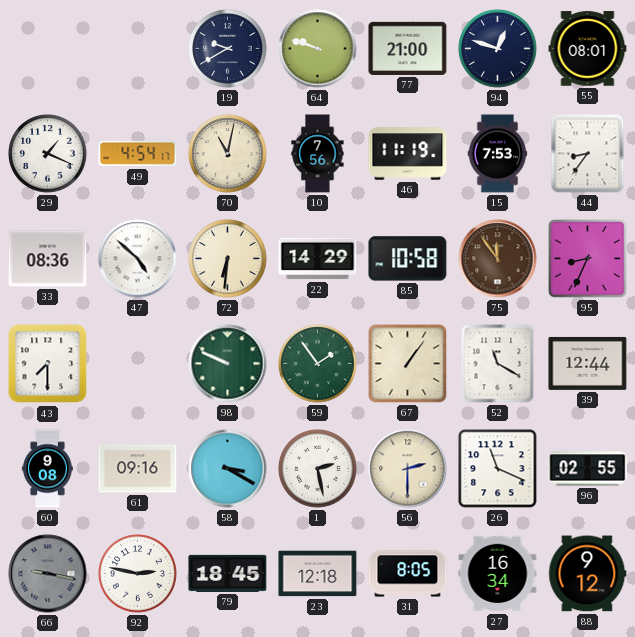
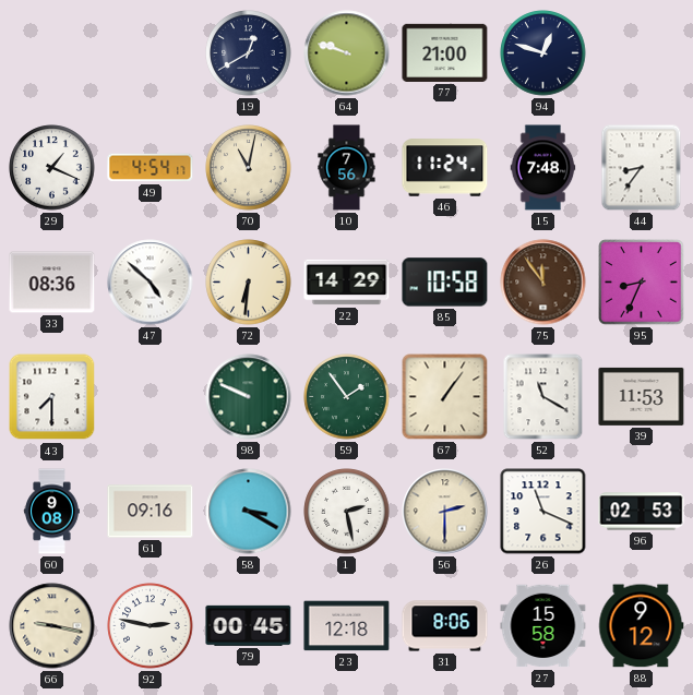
19: 9:40 -> 12:40 (249, 53)
55: 08:01 -> none (588, 49)
46: 11:19 -> 11:24 (445, 168)
15: 7:53 -> 7:48 (543, 168)
39: 12:44 -> 11:53 (642, 396)
96: 02:55 -> 02:53 (642, 512)
66 dial: grey -> cream (52, 626)
79: 18:45 -> 00:45 (249, 625)
31: 8:05 -> 8:06 (445, 626)
27: 16:34 -> 15:58 (543, 626)
